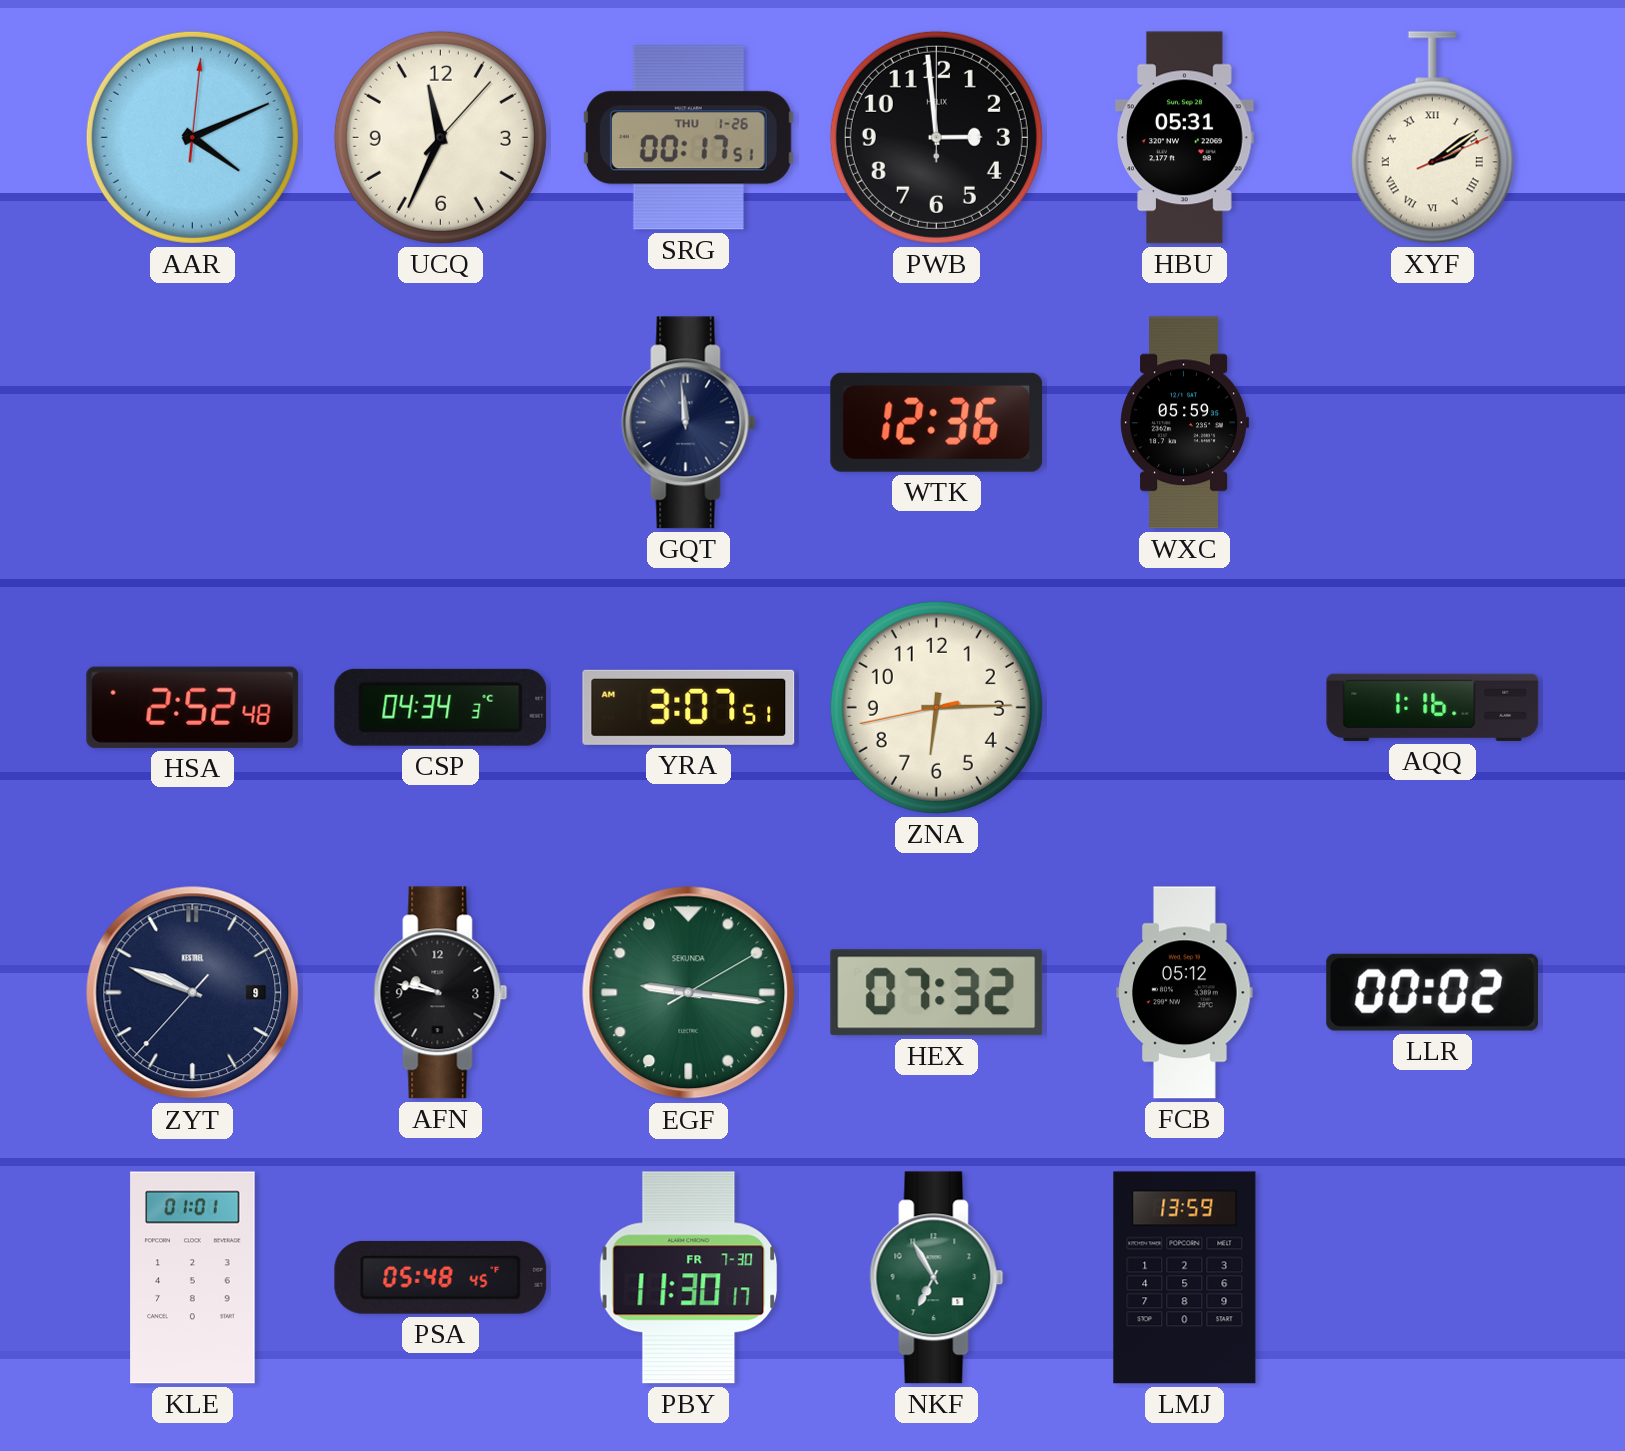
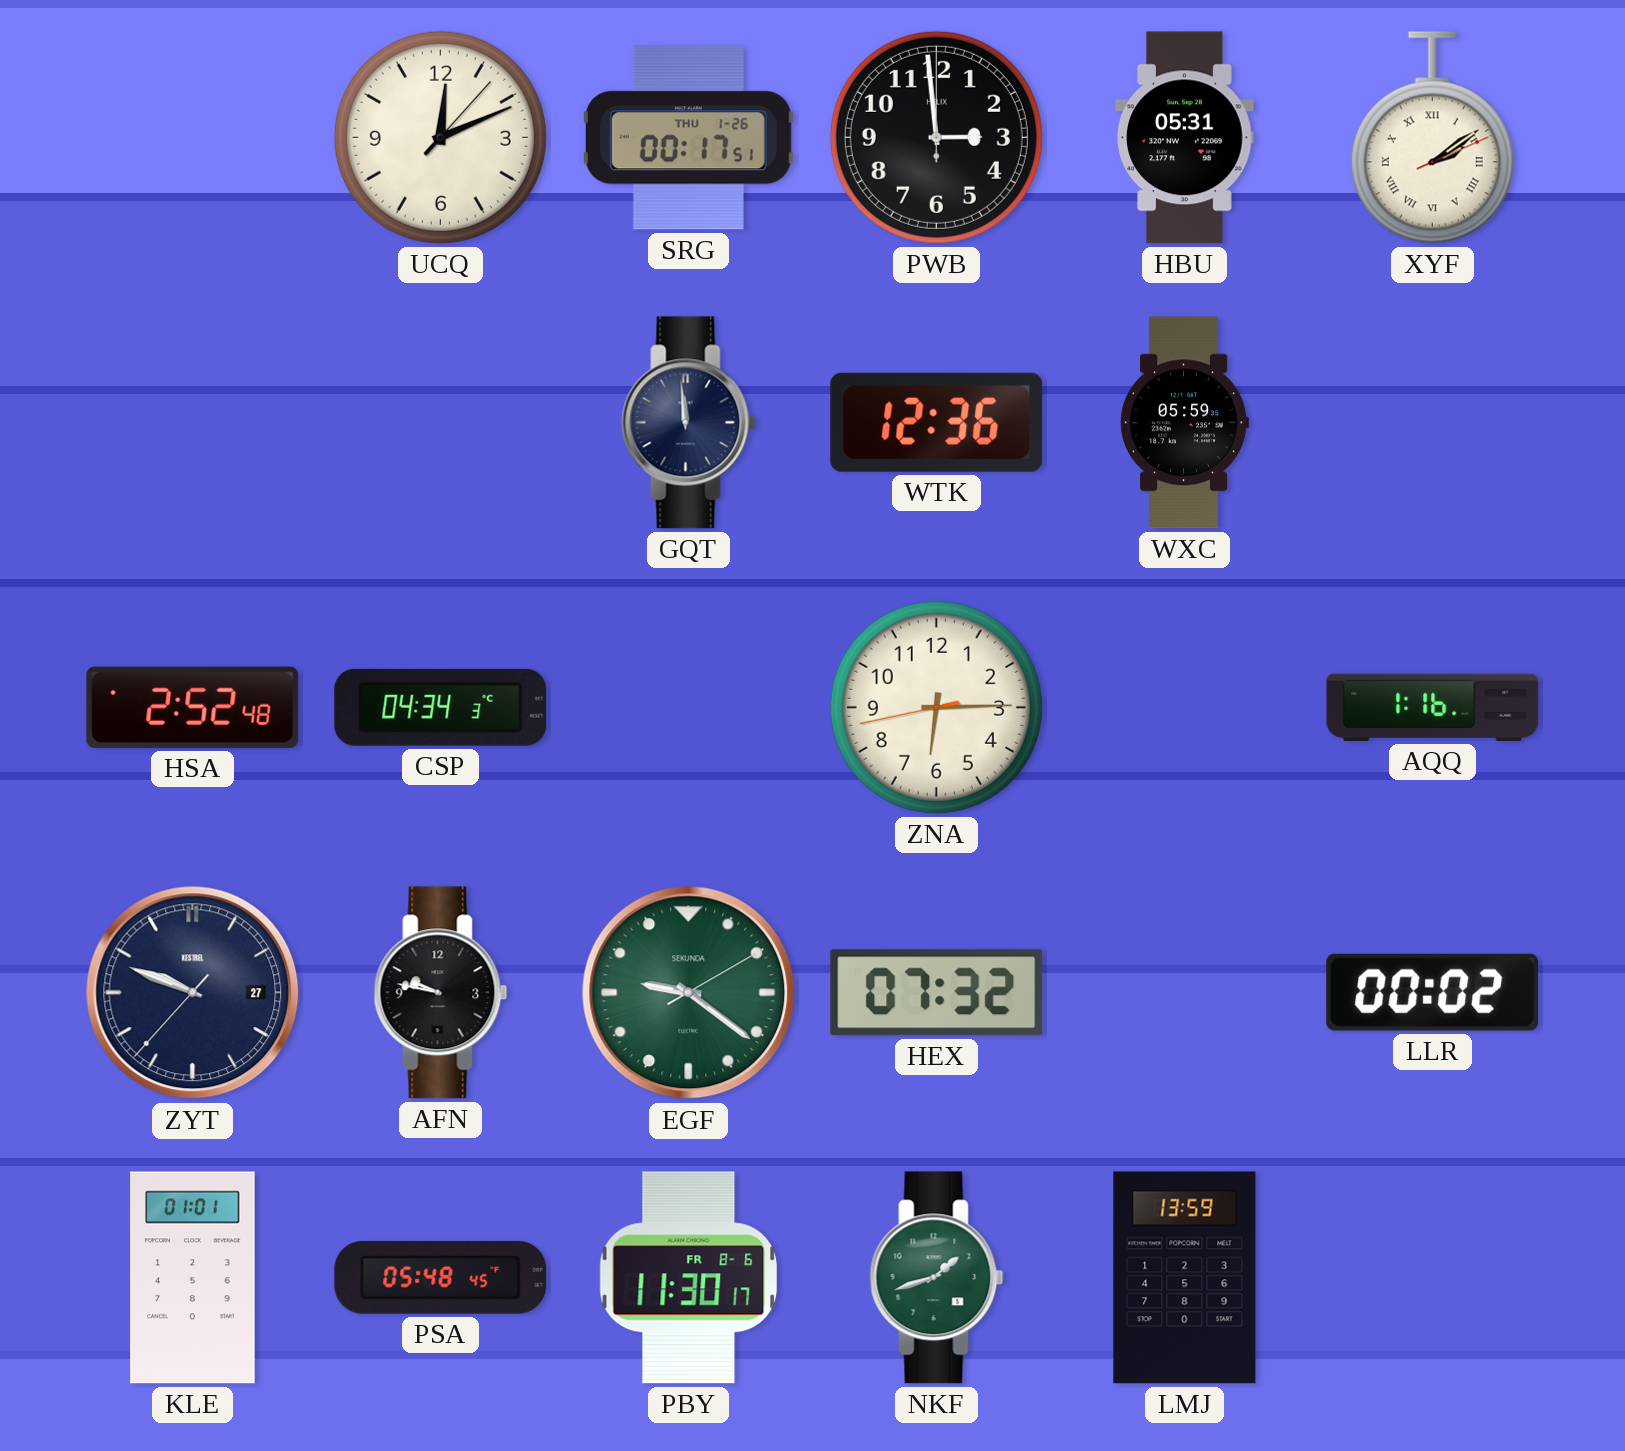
AAR: 4:11 -> none (192, 137)
UCQ: 11:34 -> 12:11 (440, 137)
YRA: 3:07 -> none (689, 707)
ZYT date: 9 -> 27 (193, 993)
EGF: 9:16 -> 9:21 (689, 993)
FCB: 05:12 -> none (1185, 993)
PBY date: FR 7-30 -> FR 8-6 (689, 1278)
NKF: 6:55 -> 1:42 (937, 1278)
